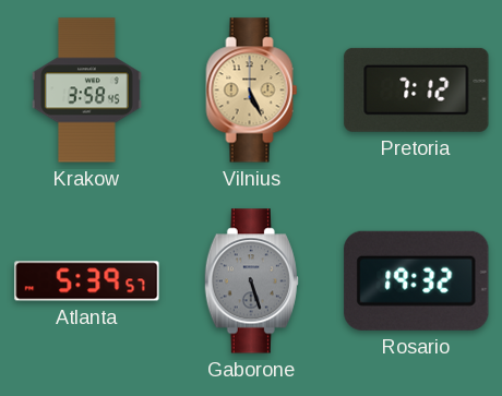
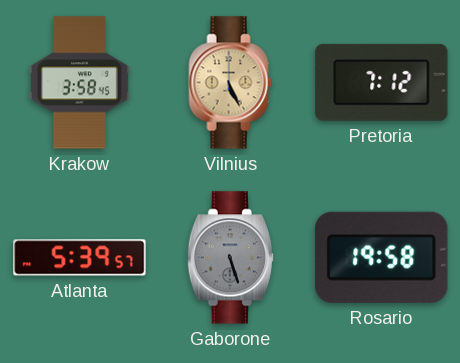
Rosario: 19:32 -> 19:58 (382, 257)
